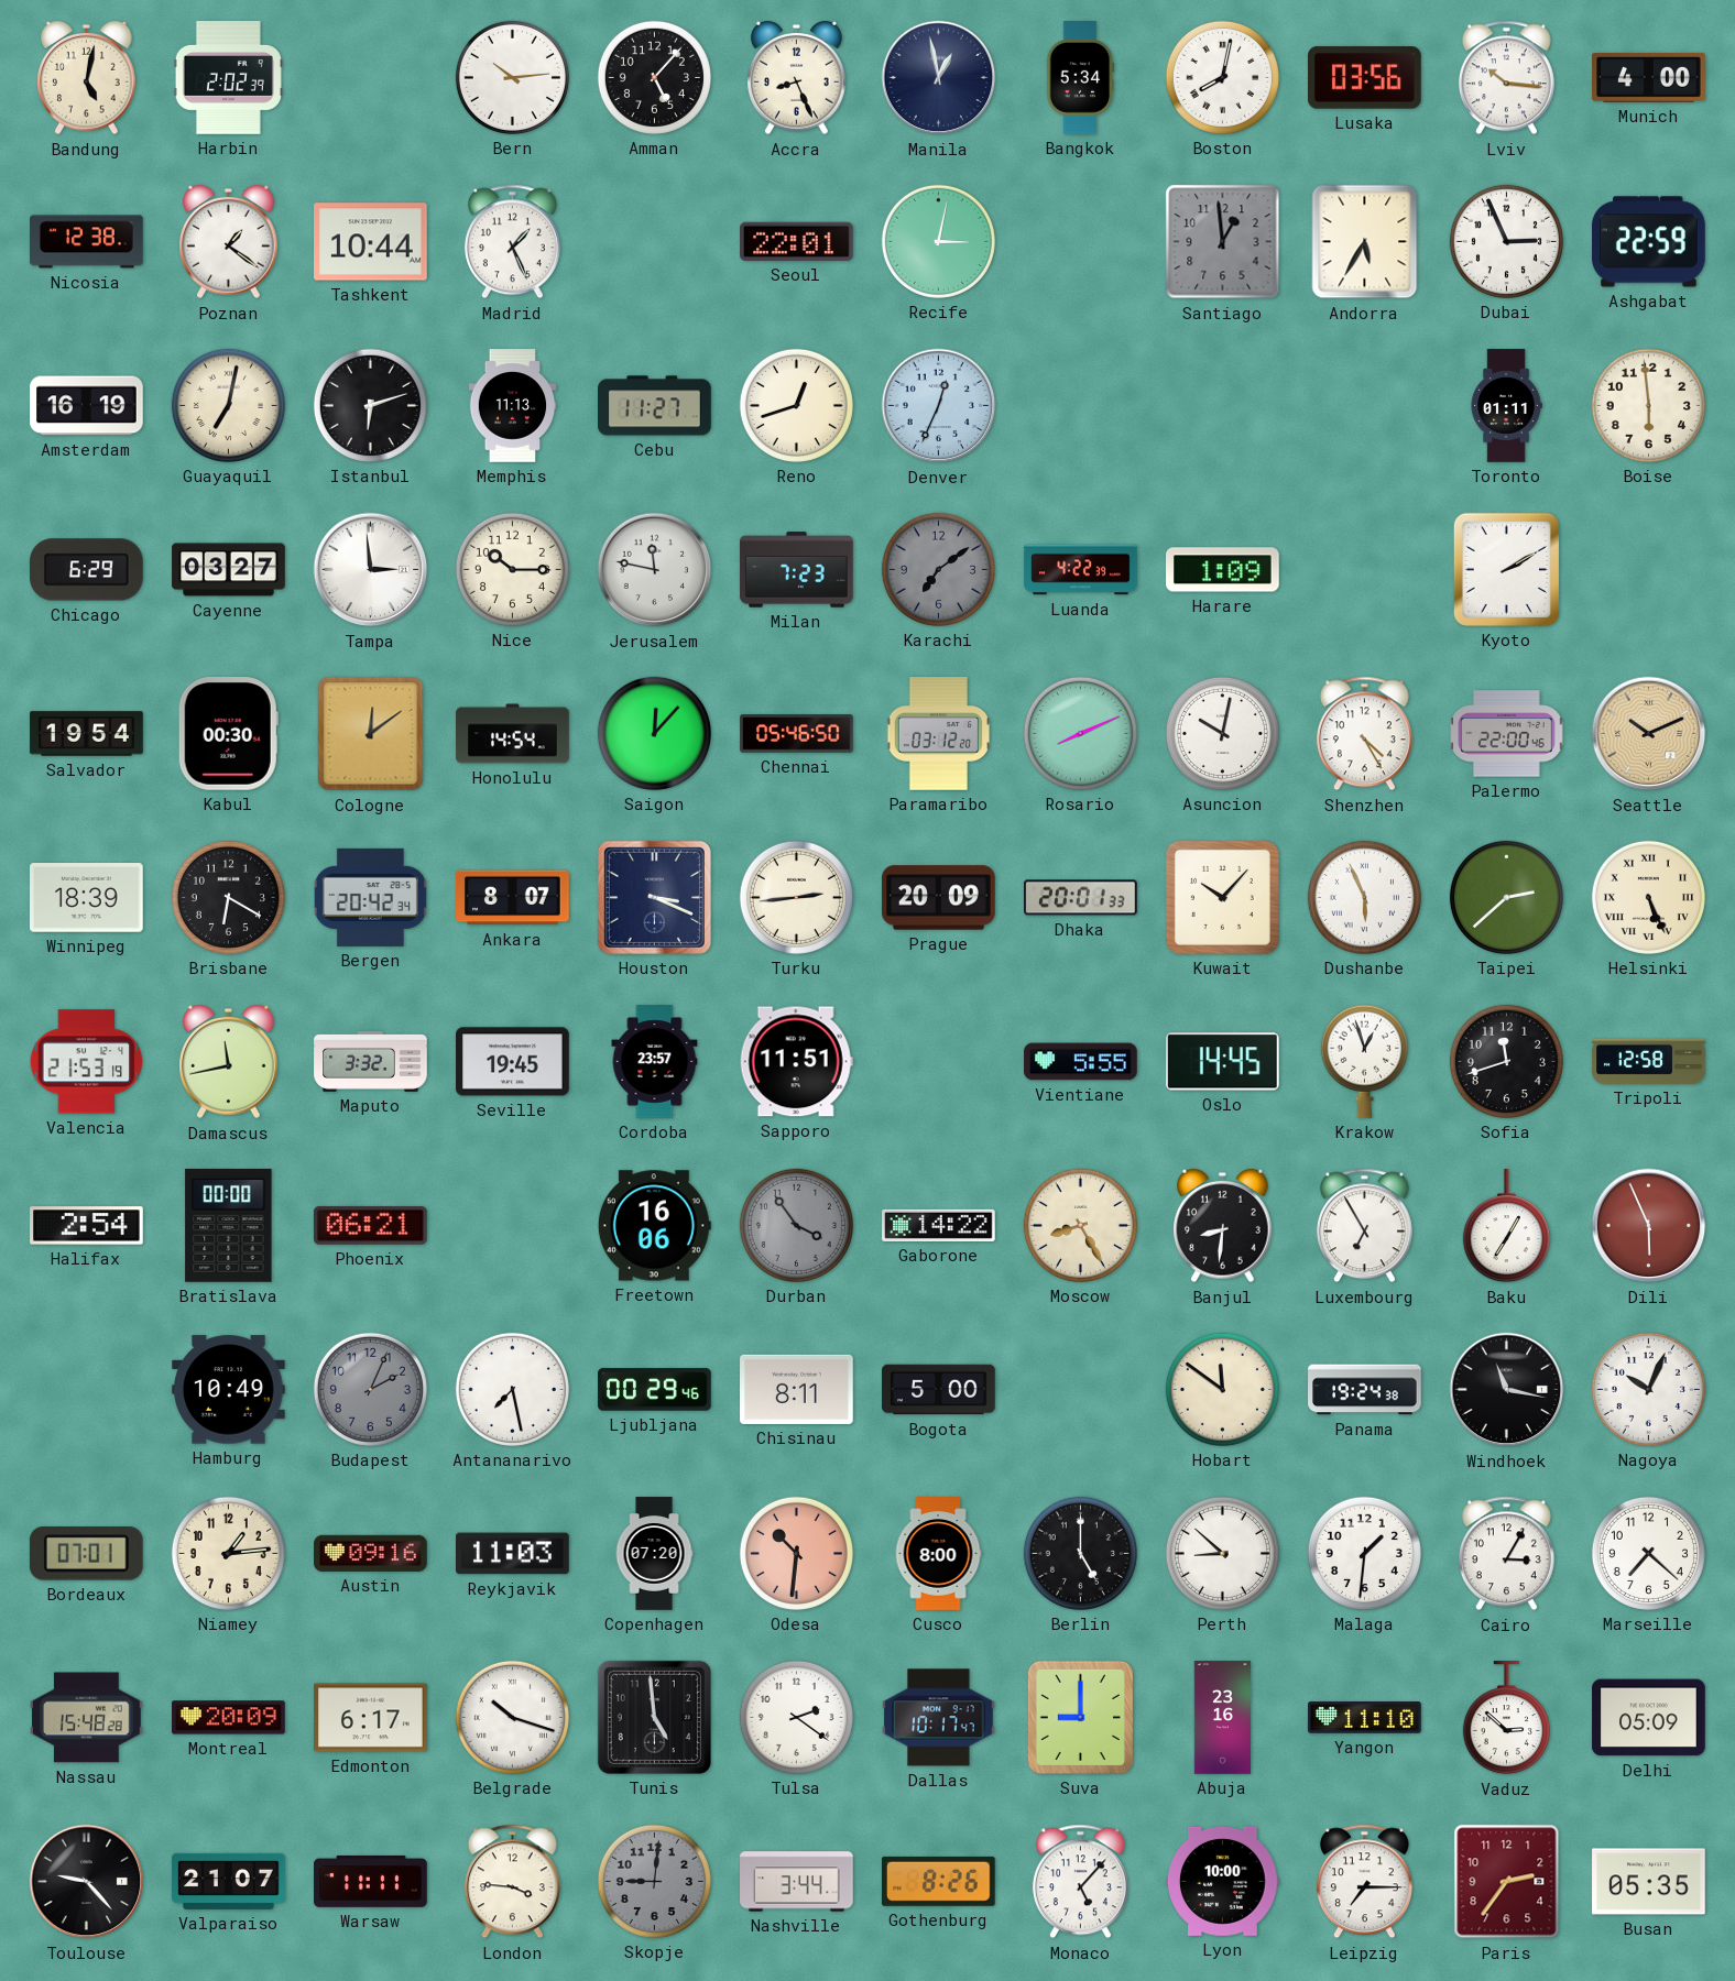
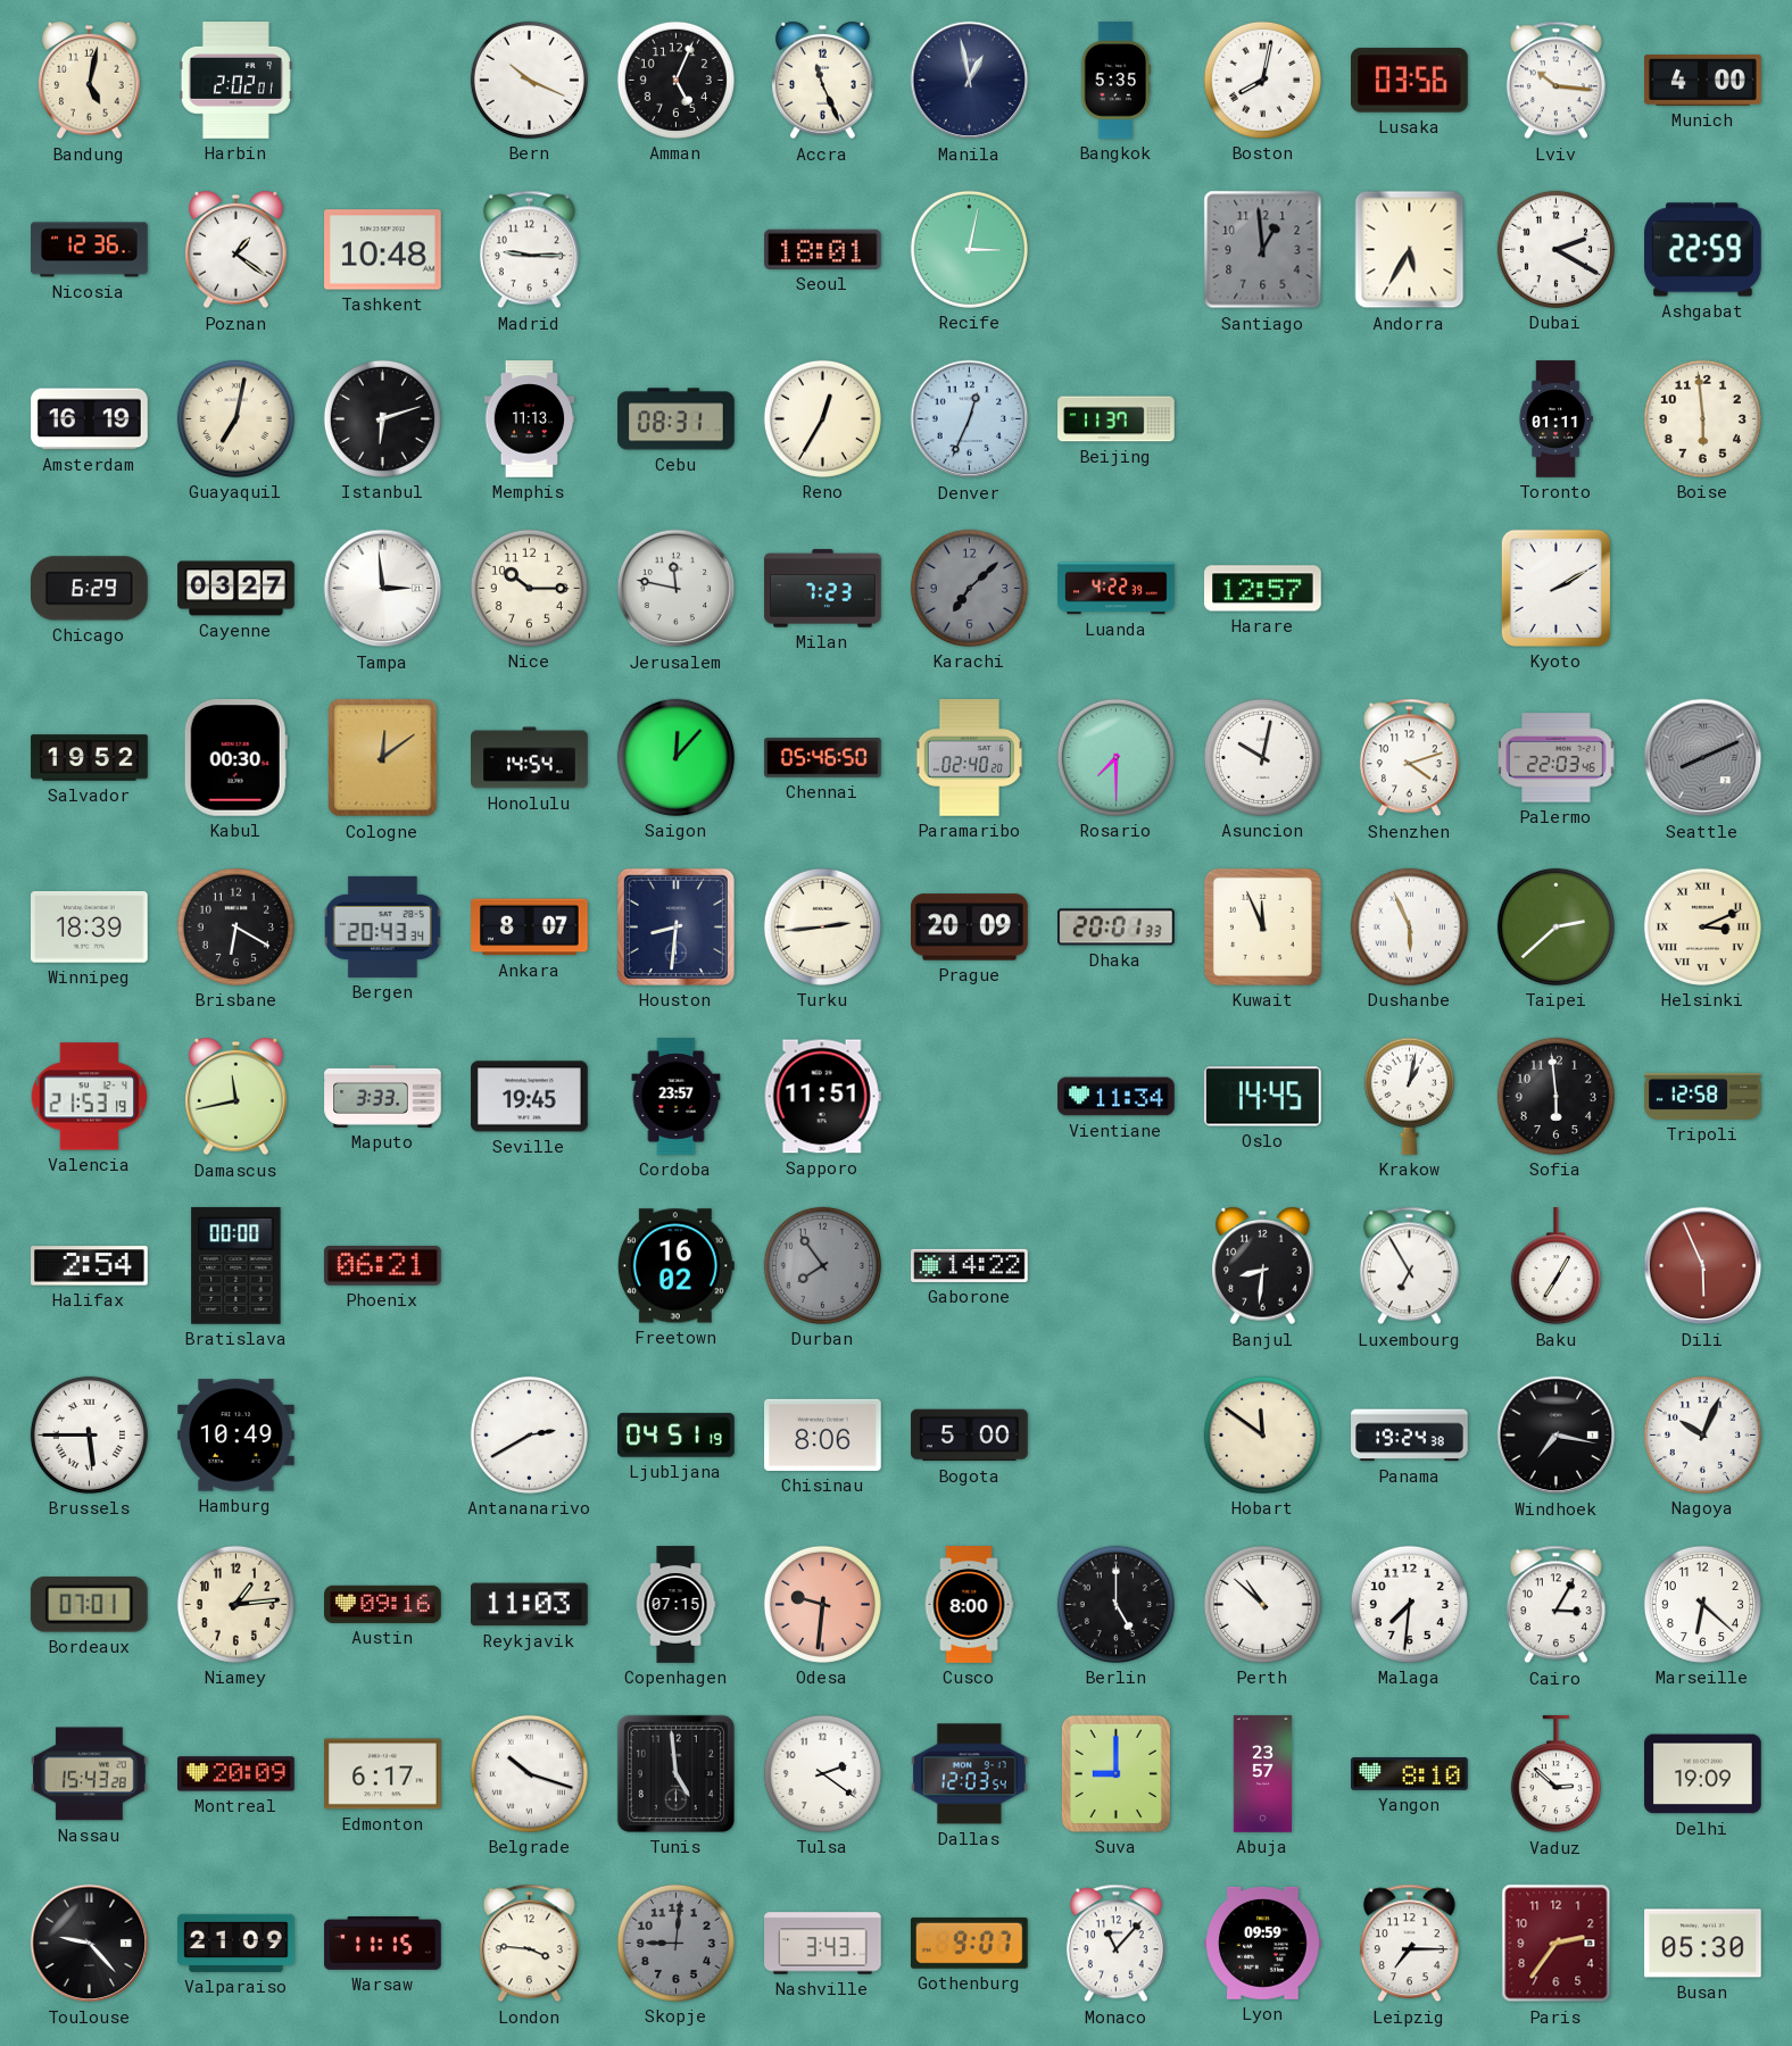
Harbin: 2:02:39 -> 2:02:01 (235, 81)
Bern: 10:14 -> 10:19 (529, 80)
Amman: 5:07 -> 5:04 (675, 80)
Accra: 8:26 -> 11:26 (823, 81)
Bangkok: 5:34 -> 5:35 (1117, 81)
Nicosia: 12:38 -> 12:36 (90, 250)
Tashkent: 10:44 -> 10:48 (383, 250)
Madrid: 1:26 -> 9:15 (529, 250)
Seoul: 22:01 -> 18:01 (823, 249)
Dubai: 2:56 -> 2:20 (1555, 249)
Cebu: 11:27 -> 08:31 (677, 419)
Reno: 12:42 -> 12:35 (822, 418)
Beijing: none -> 11:37 (1117, 419)
Karachi: 7:09 -> 7:08 (969, 588)
Harare: 1:09 -> 12:57 (1263, 589)
Salvador: 19:54 -> 19:52 (90, 758)
Paramaribo: 03:12 -> 02:40 (970, 758)
Rosario: 8:11 -> 7:30 (1115, 757)
Shenzhen: 4:25 -> 4:12 (1409, 758)
Palermo: 22:00 -> 22:03 (1557, 758)
Seattle: 10:11 -> 8:11 (1703, 758)
Seattle dial: champagne -> grey (1703, 758)
Bergen: 20:42 -> 20:43 (382, 926)
Houston: 3:19 -> 8:31 (675, 926)
Kuwait: 10:07 -> 11:56 (1262, 926)
Helsinki: 5:26 -> 3:11 (1702, 926)
Maputo: 3:32 -> 3:33 (383, 1096)
Vientiane: 5:55 -> 11:34 (1117, 1097)
Krakow: 12:57 -> 1:02 (1409, 1096)
Sofia: 11:42 -> 5:59 (1555, 1096)
Freetown: 16:06 -> 16:02 (675, 1266)
Durban: 3:54 -> 7:54 (822, 1265)
Moscow: 8:25 -> none (1080, 1225)
Brussels: none -> 5:45 (89, 1434)
Budapest: 2:04 -> none (370, 1389)
Antananarivo: 7:28 -> 2:40 (529, 1434)
Ljubljana: 00:29 -> 04:51 (677, 1436)
Chisinau: 8:11 -> 8:06 (823, 1434)
Windhoek: 11:17 -> 7:17 (1557, 1436)
Copenhagen: 07:20 -> 07:15 (675, 1605)
Odesa: 10:31 -> 9:31 (822, 1604)
Perth: 8:52 -> 10:52 (1262, 1604)
Malaga: 1:31 -> 7:31 (1409, 1604)
Marseille: 7:22 -> 6:22 (1702, 1604)
Nassau: 15:48 -> 15:43 (90, 1774)
Dallas: 10:17 -> 12:03 (970, 1774)
Abuja: 23:16 -> 23:57 (1263, 1774)
Yangon: 11:10 -> 8:10 (1410, 1774)
Delhi: 05:09 -> 19:09 (1703, 1774)
Valparaiso: 21:07 -> 21:09 (237, 1943)
Warsaw: 11:11 -> 11:15 (383, 1943)
Nashville: 3:44 -> 3:43 (823, 1944)
Gothenburg: 8:26 -> 9:07 (969, 1943)
Monaco: 5:07 -> 11:07 (1115, 1944)
Lyon: 10:00 -> 09:59 (1263, 1943)
Busan: 05:35 -> 05:30 (1703, 1944)
